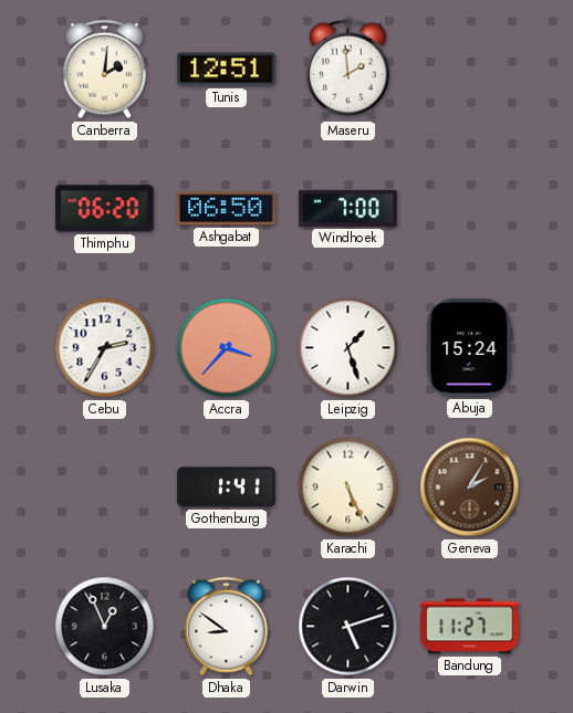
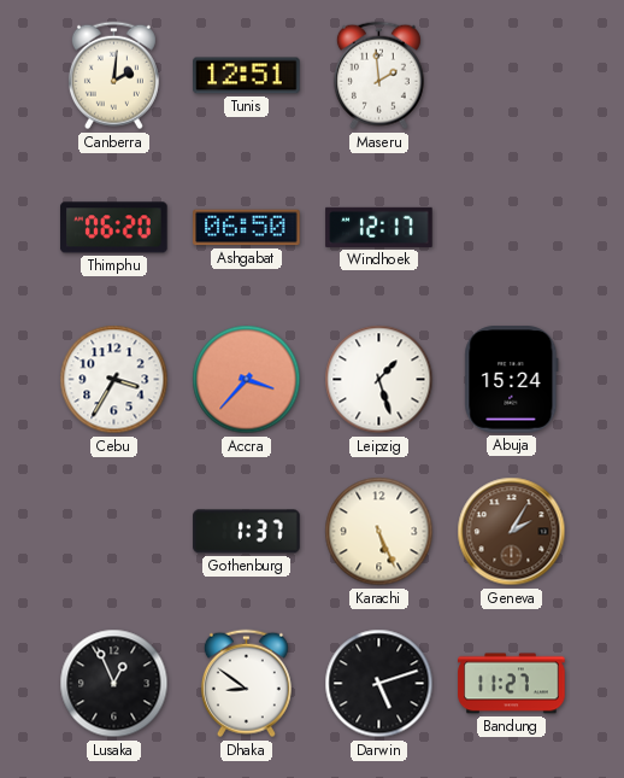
Windhoek: 7:00 -> 12:17 (379, 227)
Cebu: 2:35 -> 3:35 (114, 380)
Gothenburg: 1:41 -> 1:37 (247, 532)
